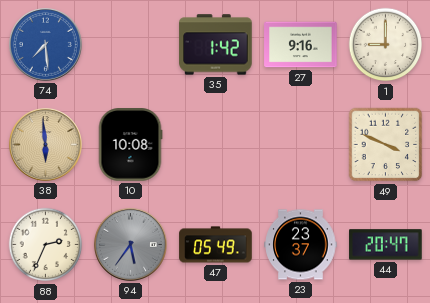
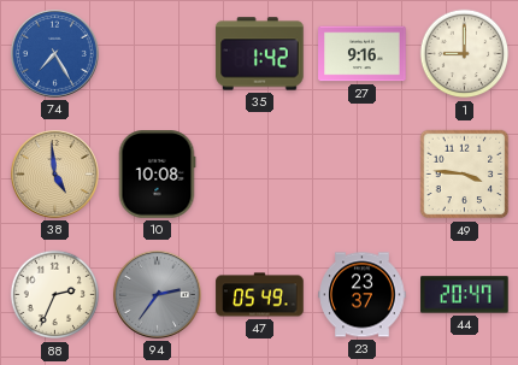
74: 7:29 -> 7:25 (54, 53)
38: 5:59 -> 4:59 (54, 173)
49: 3:49 -> 3:46 (465, 175)
94: 5:36 -> 2:36 (157, 294)
